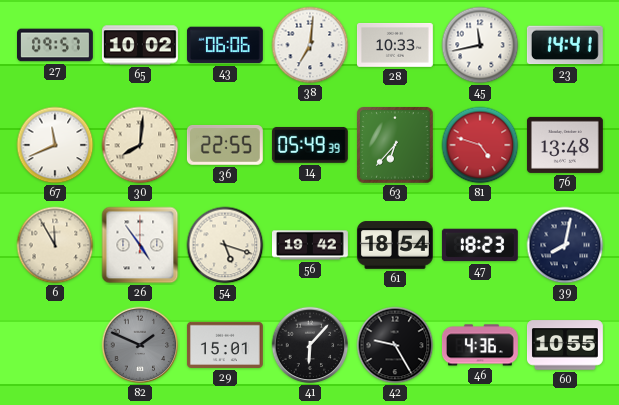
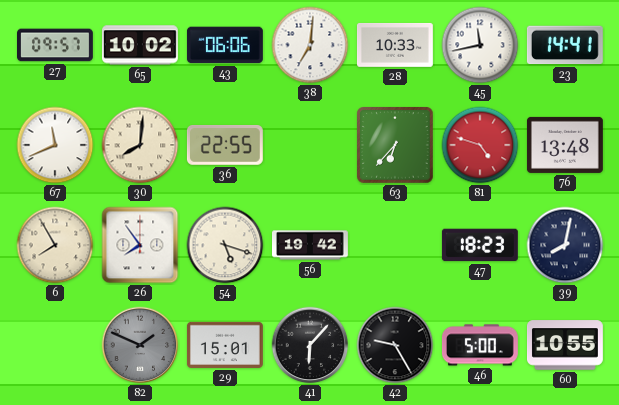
14: 05:49 -> none (310, 145)
6: 11:55 -> 7:55 (55, 245)
26: 4:54 -> 7:54 (140, 245)
61: 18:54 -> none (395, 245)
46: 4:36 -> 5:00 (480, 345)
